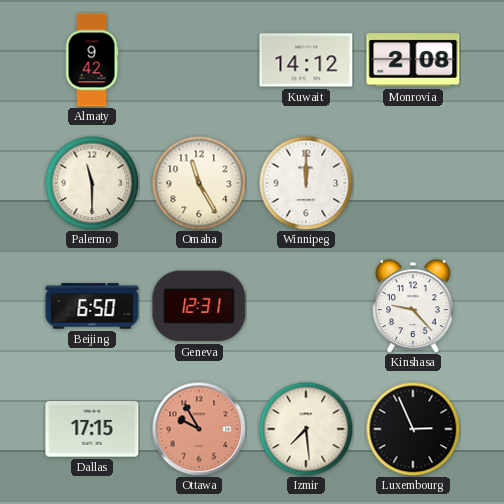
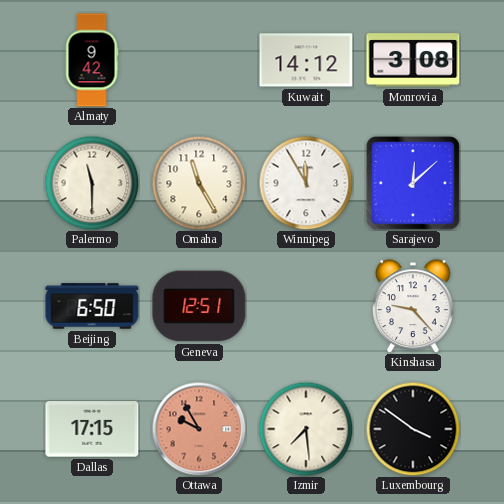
Monrovia: 2:08 -> 3:08 (413, 60)
Winnipeg: 12:00 -> 11:55 (306, 183)
Sarajevo: none -> 12:08 (413, 183)
Geneva: 12:31 -> 12:51 (199, 306)
Luxembourg: 2:56 -> 3:51 (413, 429)
